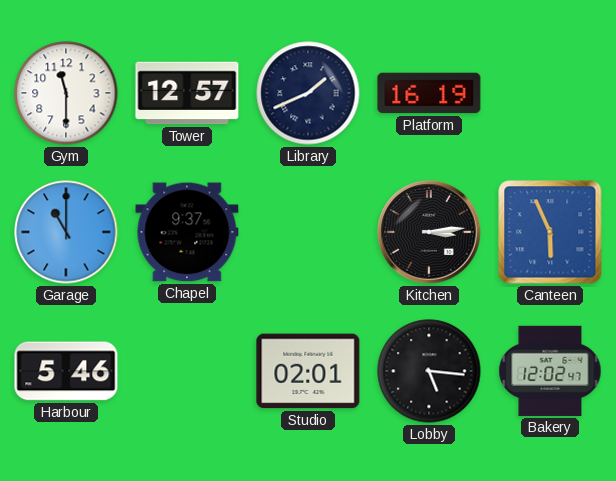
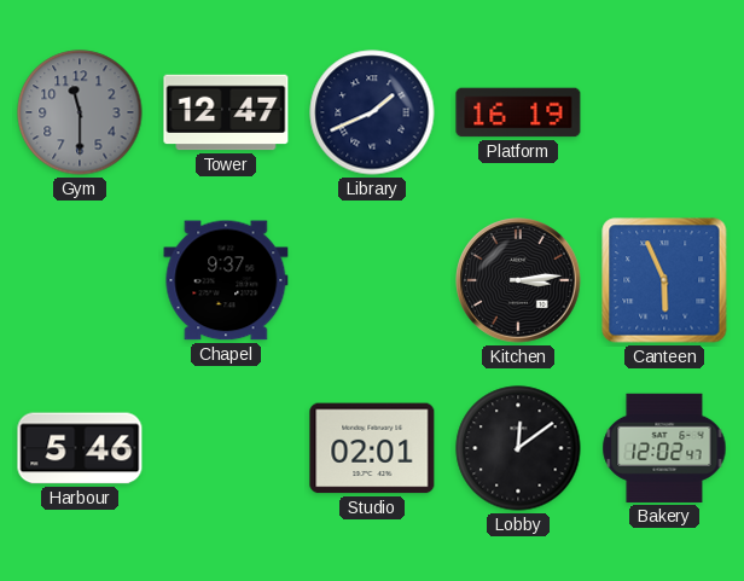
Gym dial: white -> grey (80, 112)
Tower: 12:57 -> 12:47 (226, 112)
Garage: 11:00 -> none (66, 232)
Lobby: 5:16 -> 12:09 (518, 448)
